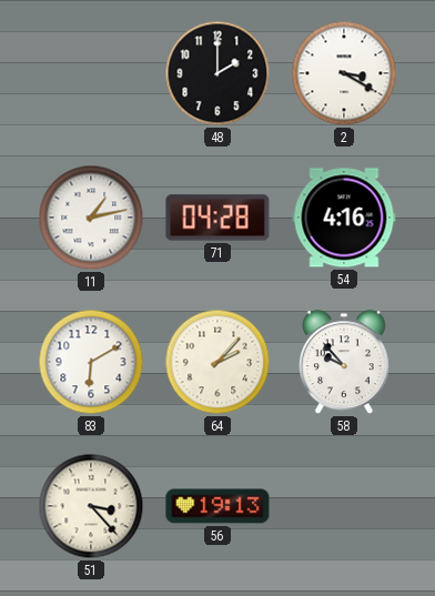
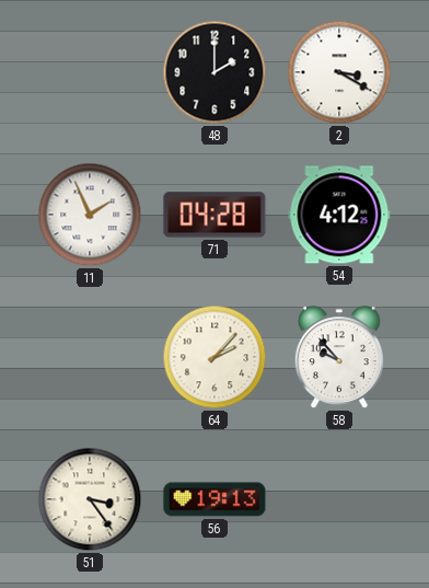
11: 1:13 -> 1:56 (90, 215)
54: 4:16 -> 4:12 (339, 215)
83: 6:10 -> none (91, 362)
51: 3:23 -> 3:24 (90, 499)
